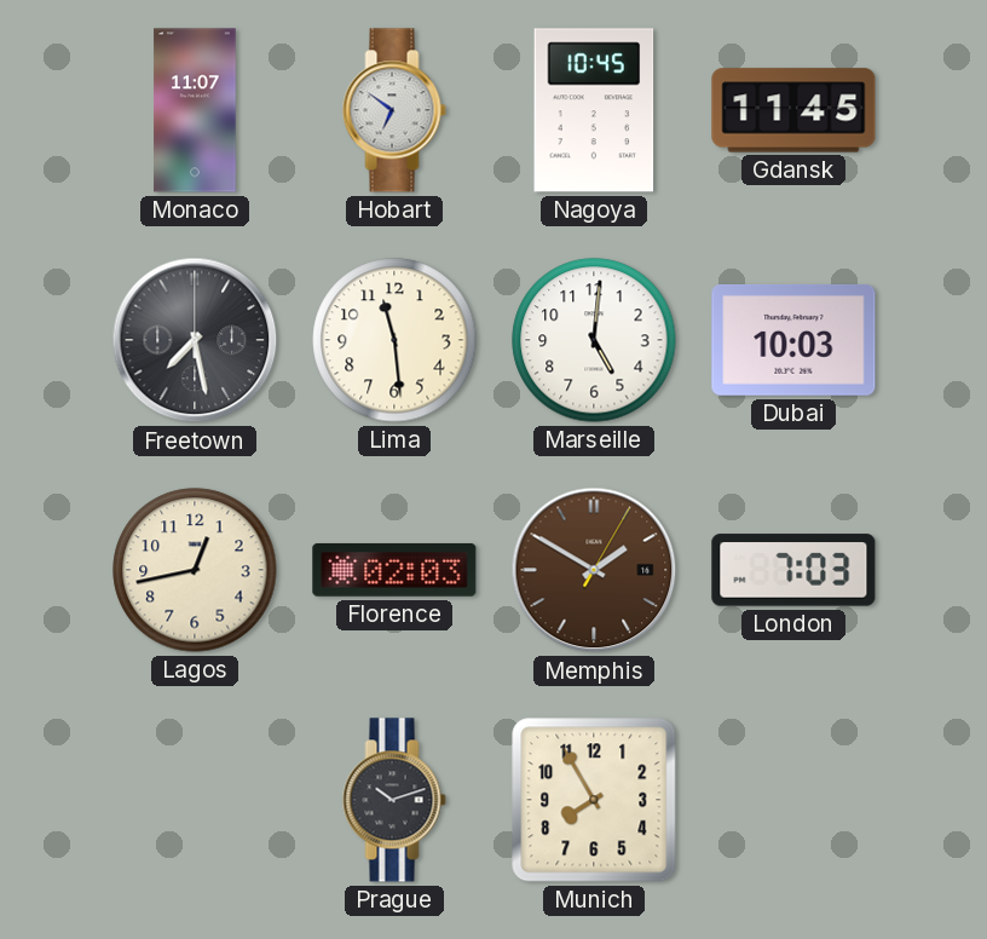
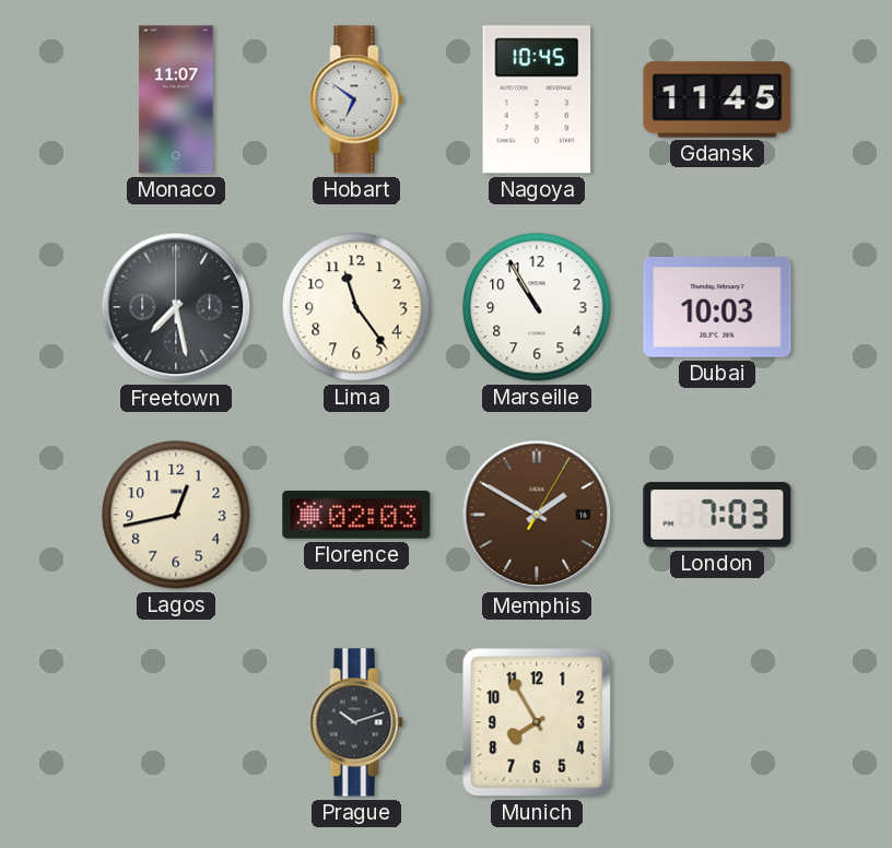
Lima: 11:29 -> 11:24 (356, 307)
Marseille: 5:01 -> 10:55 (537, 307)
